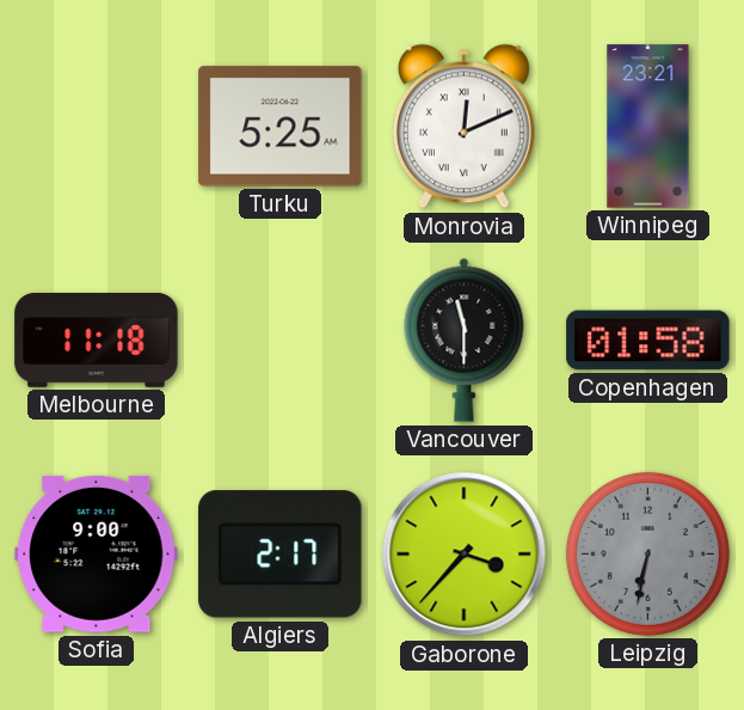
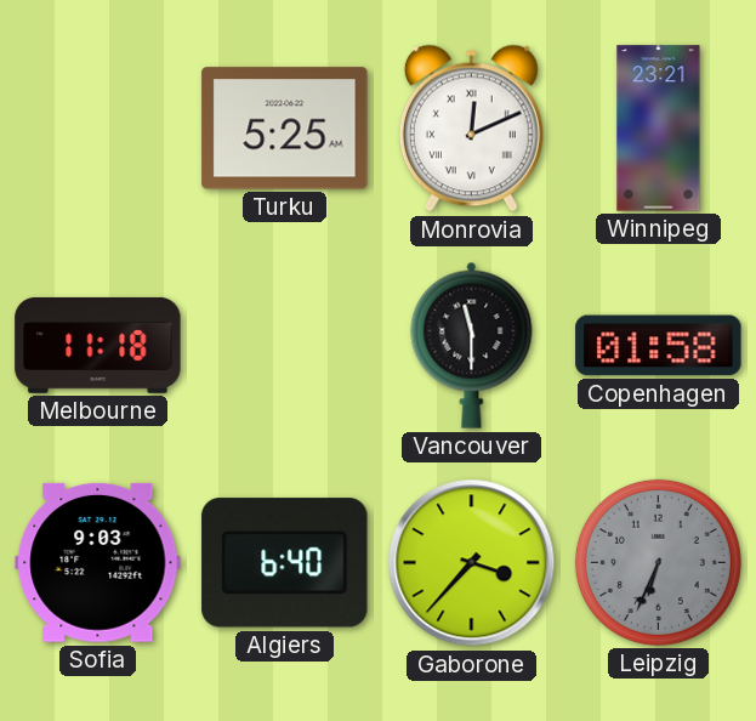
Sofia: 9:00 -> 9:03 (98, 562)
Algiers: 2:17 -> 6:40 (285, 563)
Leipzig: 6:32 -> 6:34 (658, 562)
